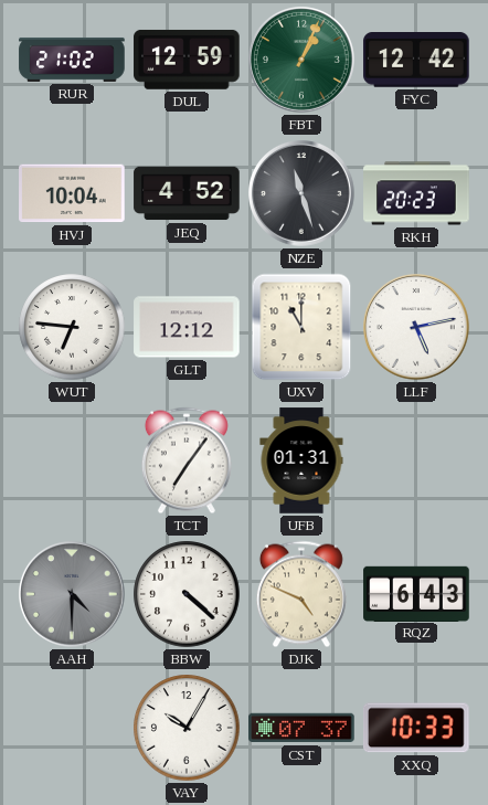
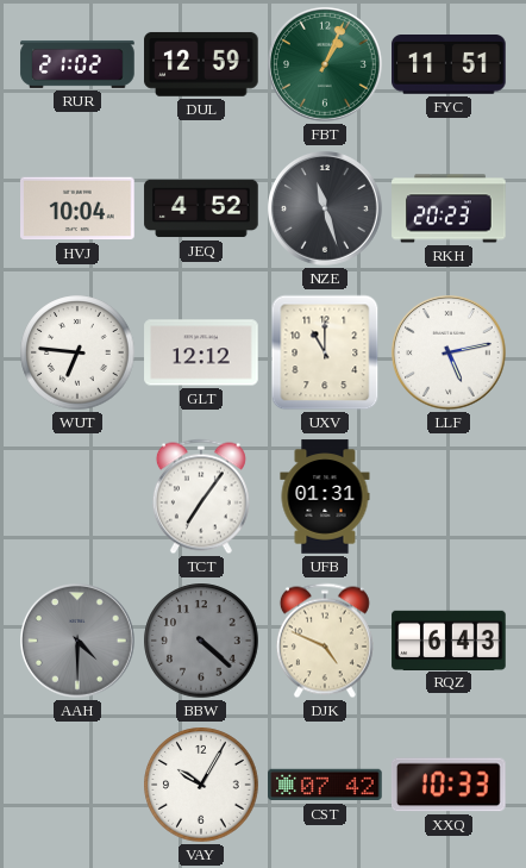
FYC: 12:42 -> 11:51 (449, 65)
BBW dial: white -> grey (201, 641)
CST: 07:37 -> 07:42 (325, 785)
